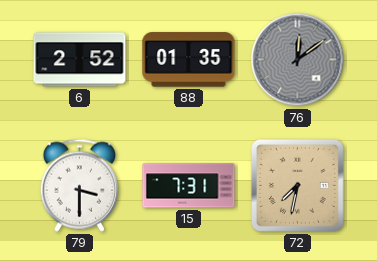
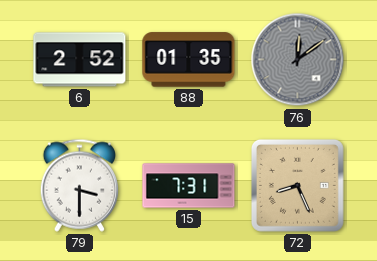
72: 7:32 -> 8:26 (297, 185)
